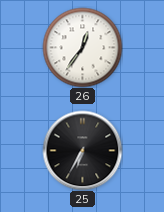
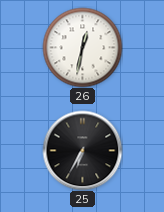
26: 12:36 -> 12:32 (82, 47)
